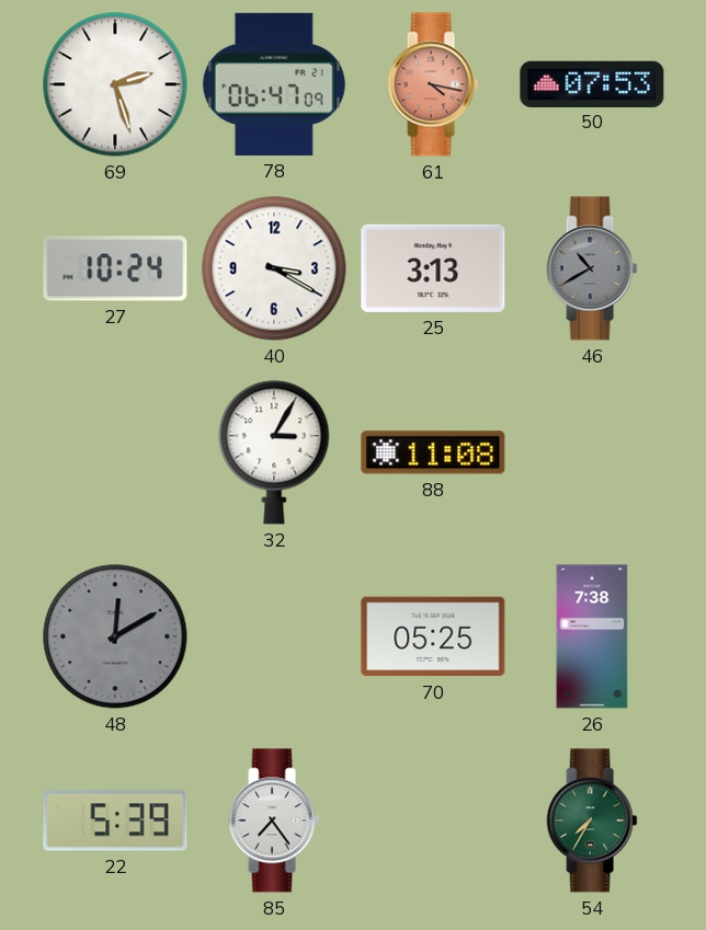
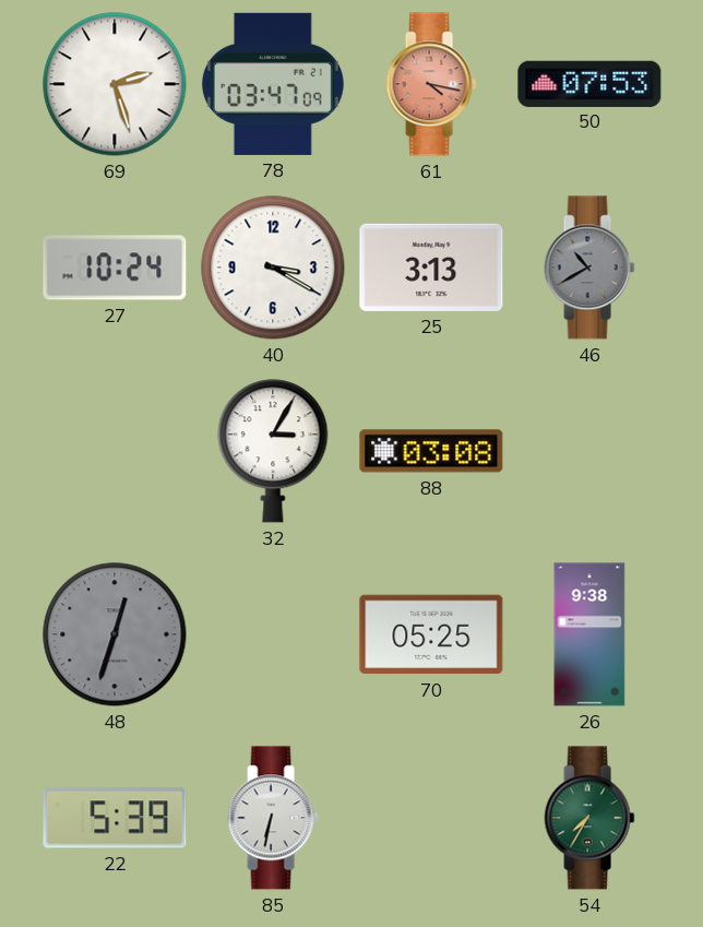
78: 06:47 -> 03:47 (273, 84)
88: 11:08 -> 03:08 (431, 451)
48: 12:10 -> 12:33 (115, 634)
26: 7:38 -> 9:38 (589, 634)
85: 7:24 -> 6:32 (273, 818)
